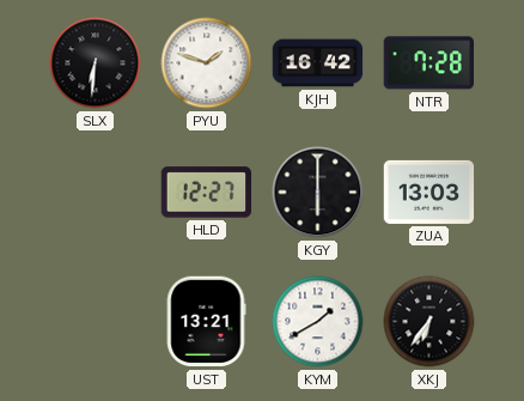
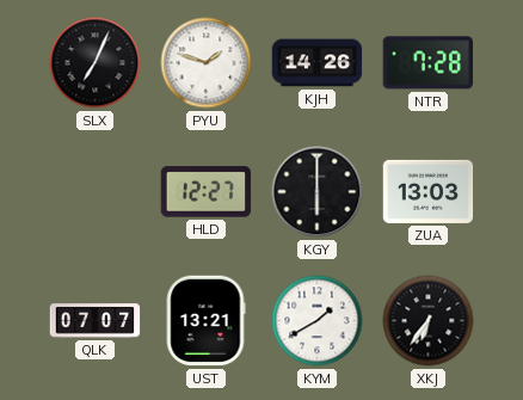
SLX: 6:31 -> 7:04 (96, 63)
KJH: 16:42 -> 14:26 (318, 63)
QLK: none -> 07:07 (96, 321)
